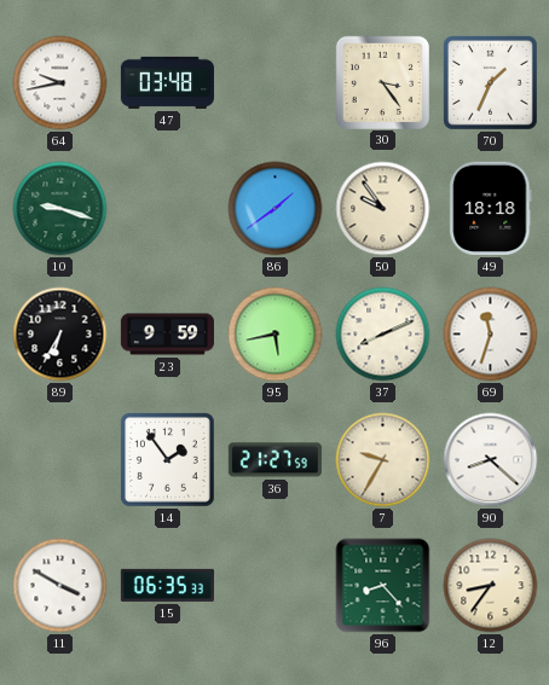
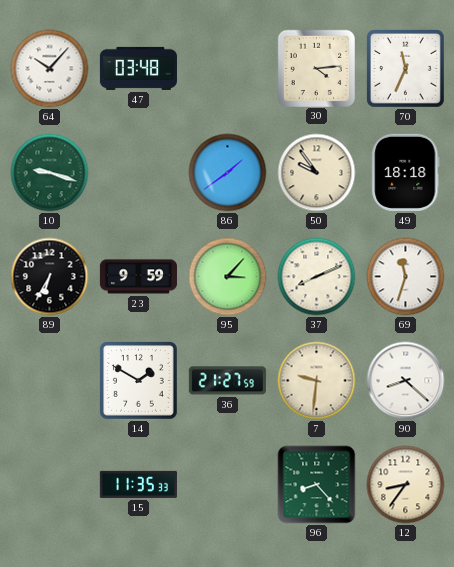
64: 9:43 -> 10:07 (50, 69)
30: 3:24 -> 4:14 (316, 68)
70: 1:34 -> 11:34 (405, 68)
95: 5:43 -> 3:07 (228, 277)
14: 1:54 -> 1:50 (138, 380)
7: 9:35 -> 9:31 (317, 381)
11: 3:50 -> none (60, 586)
15: 06:35 -> 11:35 (138, 484)
